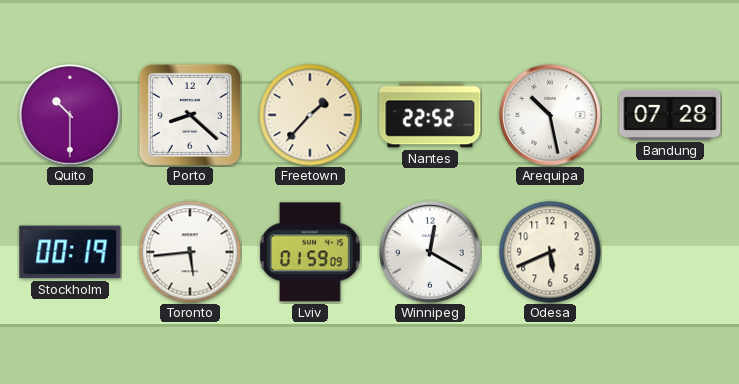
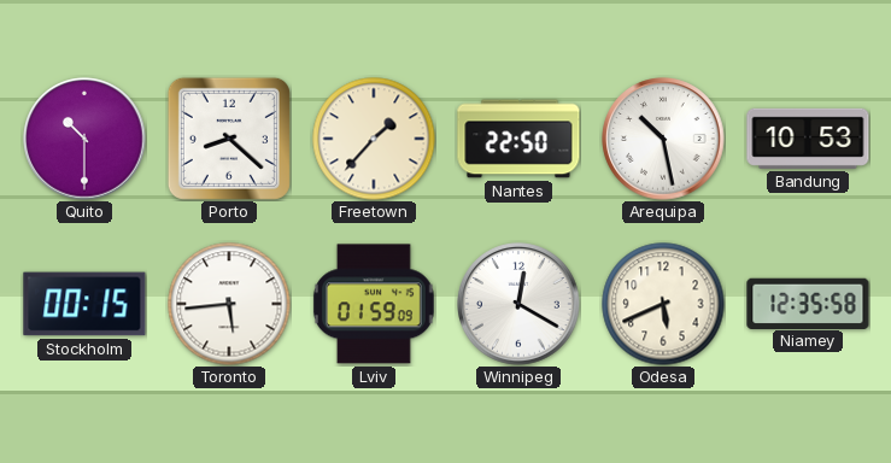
Nantes: 22:52 -> 22:50 (518, 139)
Bandung: 07:28 -> 10:53 (808, 139)
Stockholm: 00:19 -> 00:15 (84, 304)
Niamey: none -> 12:35 (808, 303)
